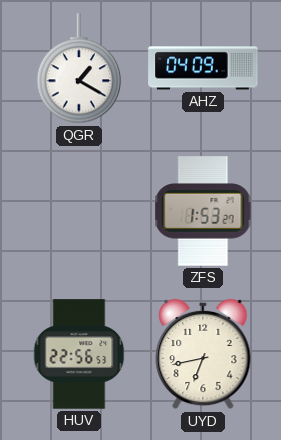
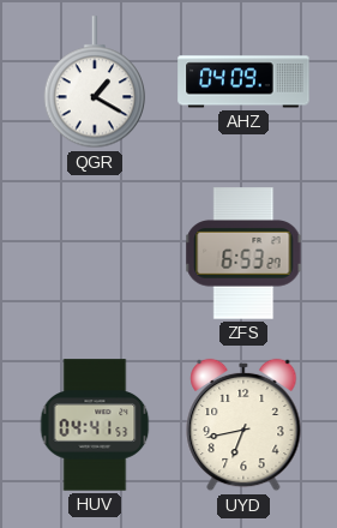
ZFS: 1:53 -> 6:53 (243, 253)
HUV: 22:56 -> 04:41 (95, 425)
